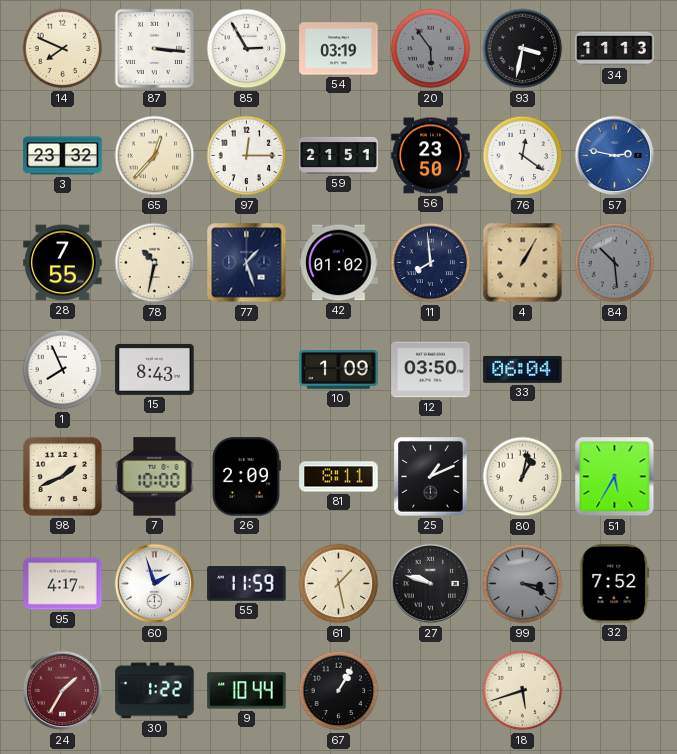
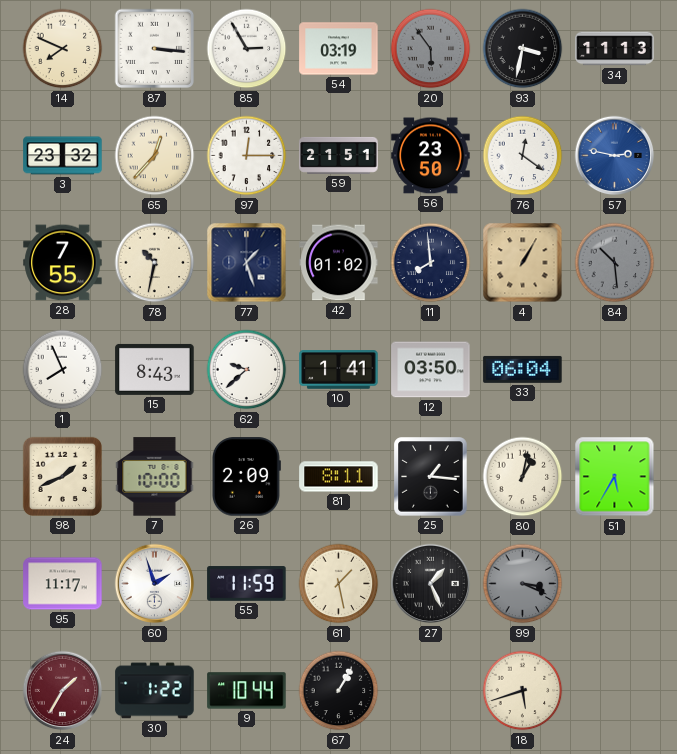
62: none -> 9:38 (247, 370)
10: 1:09 -> 1:41 (339, 370)
25: 1:11 -> 1:16 (431, 477)
95: 4:17 -> 11:17 (63, 584)
27: 9:48 -> 1:26 (431, 584)
32: 7:52 -> none (615, 584)
